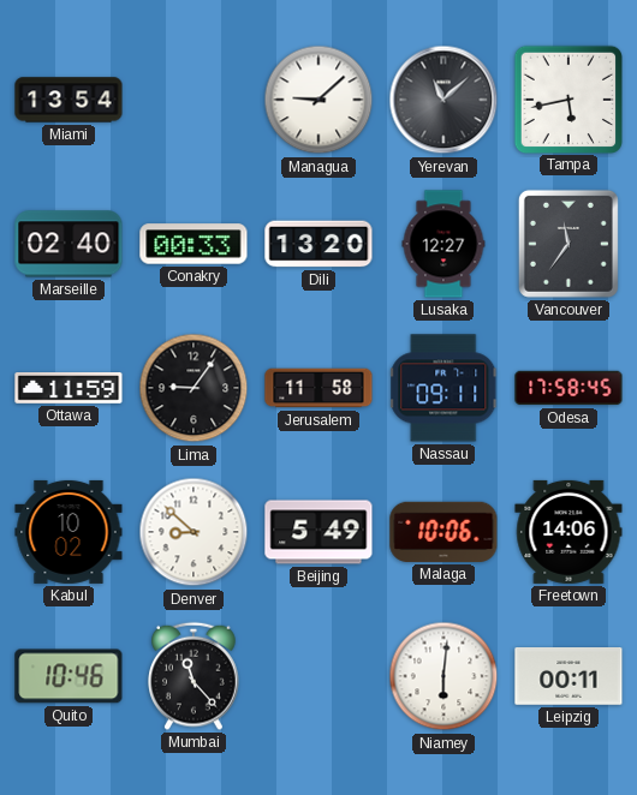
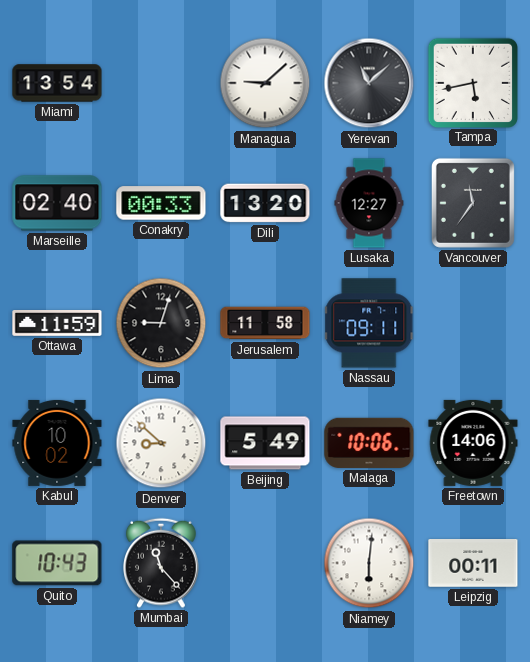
Lima: 9:06 -> 9:03 (161, 323)
Odesa: 17:58 -> none (568, 388)
Quito: 10:46 -> 10:43 (57, 563)
